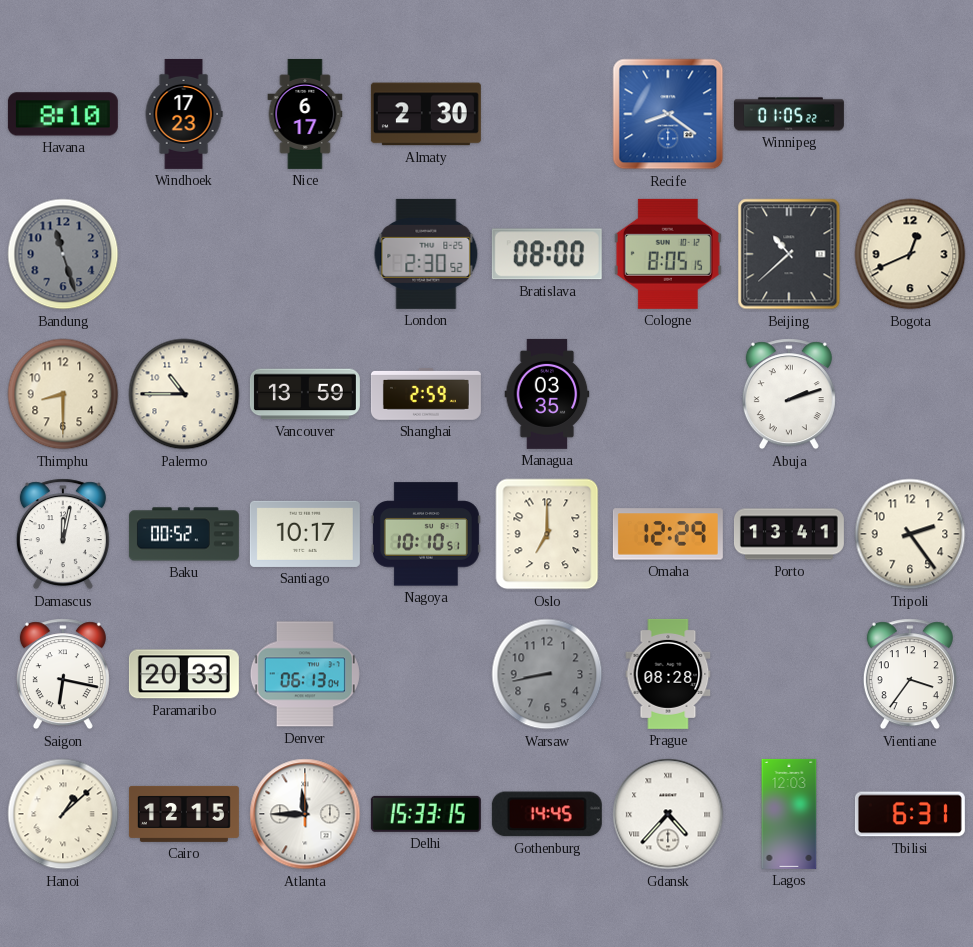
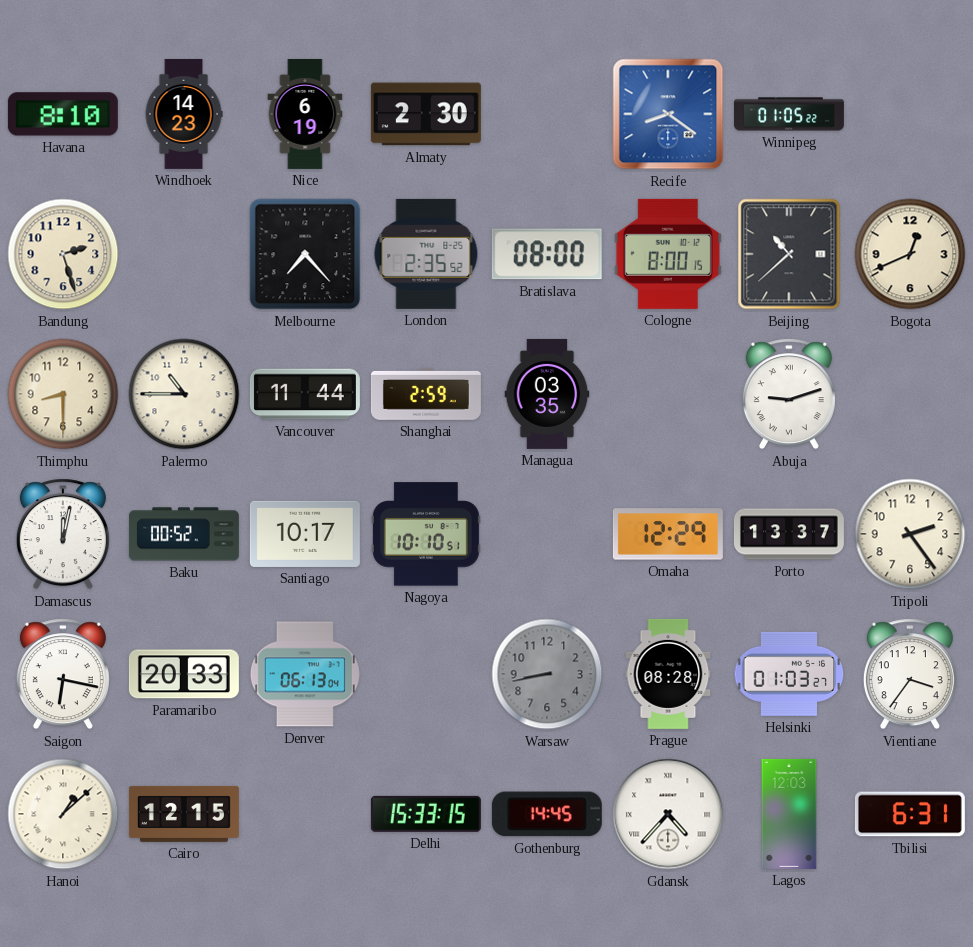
Windhoek: 17:23 -> 14:23 (184, 114)
Nice: 6:17 -> 6:19 (305, 114)
Bandung: 11:27 -> 2:27 (63, 254)
Bandung dial: grey -> cream (63, 254)
Melbourne: none -> 7:23 (305, 254)
London: 2:30 -> 2:35 (426, 254)
Cologne: 8:05 -> 8:00 (668, 254)
Vancouver: 13:59 -> 11:44 (305, 394)
Abuja: 2:12 -> 9:12 (789, 394)
Oslo: 7:00 -> none (547, 534)
Porto: 13:41 -> 13:37 (789, 534)
Helsinki: none -> 01:03 (789, 674)
Atlanta: 11:45 -> none (305, 814)
